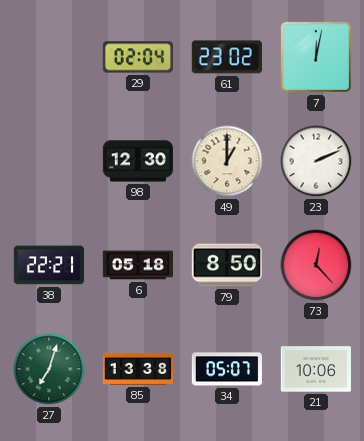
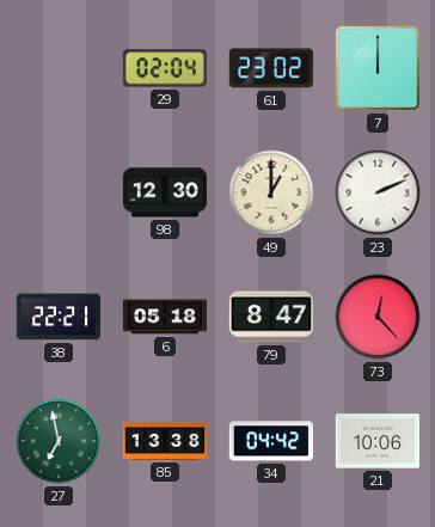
7: 12:02 -> 12:00 (378, 68)
79: 8:50 -> 8:47 (270, 317)
27: 7:03 -> 6:58 (59, 441)
34: 05:07 -> 04:42 (270, 441)
